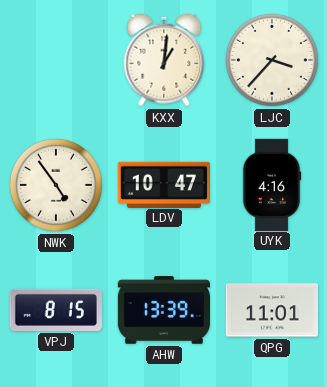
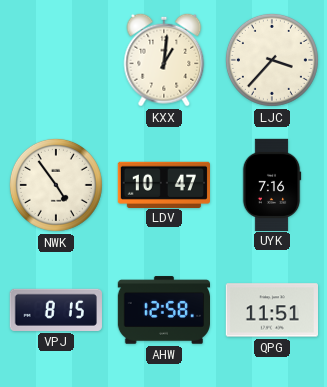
UYK: 4:16 -> 7:16 (272, 184)
AHW: 13:39 -> 12:58 (163, 310)
QPG: 11:01 -> 11:51 (271, 310)
